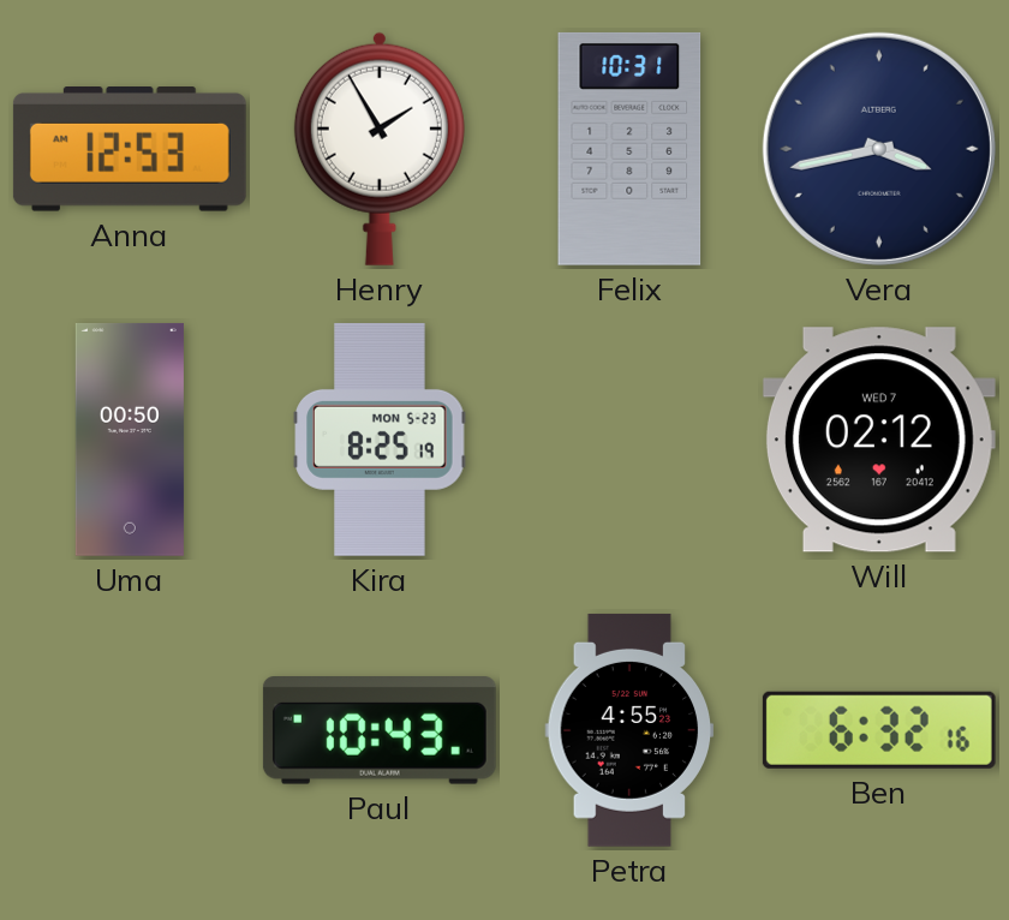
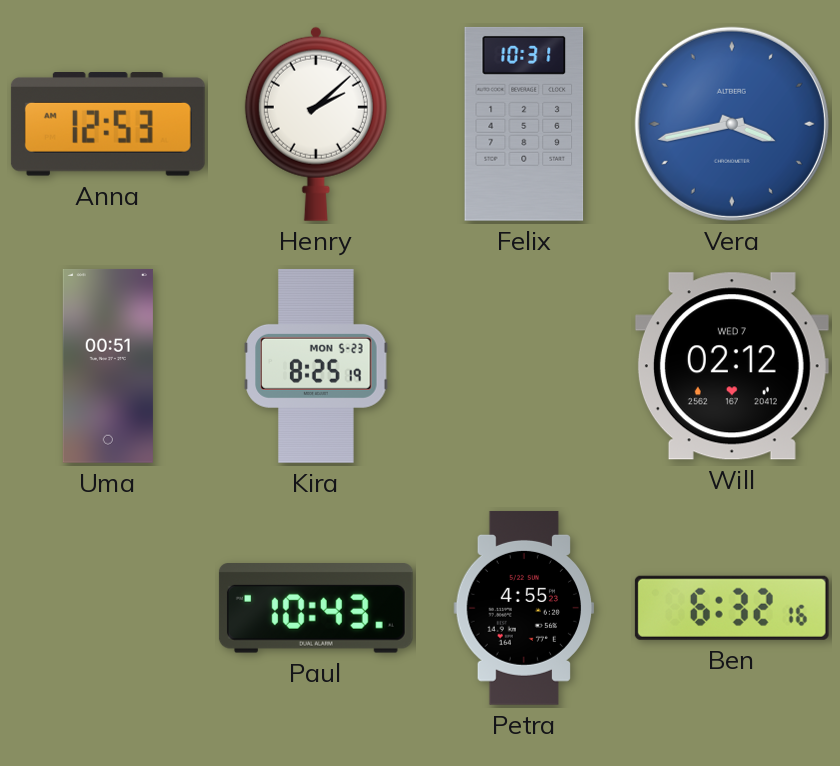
Henry: 1:55 -> 2:08 (316, 124)
Vera dial: navy -> blue (732, 124)
Uma: 00:50 -> 00:51 (108, 366)
